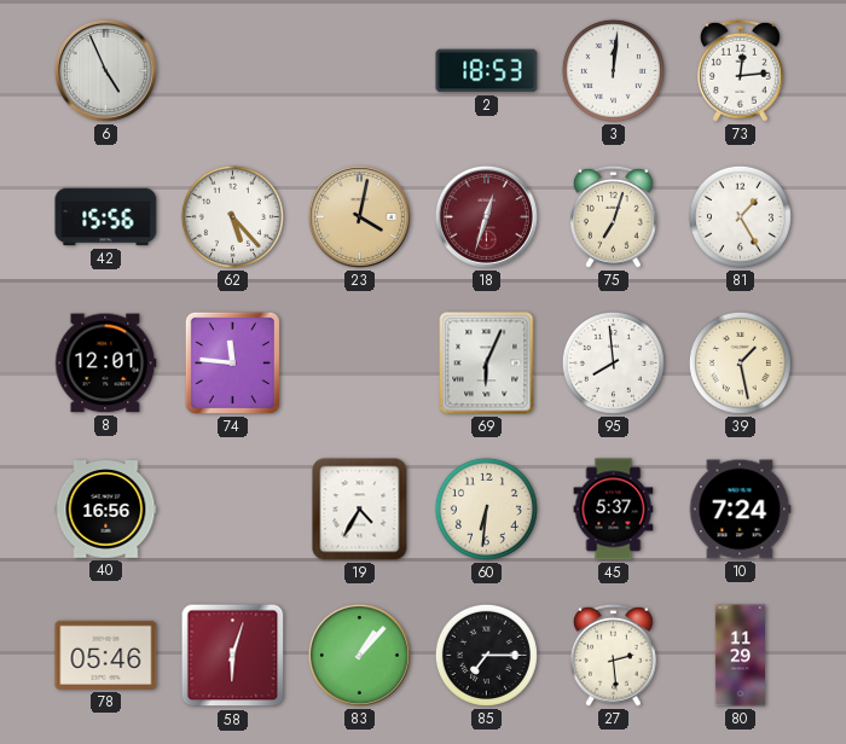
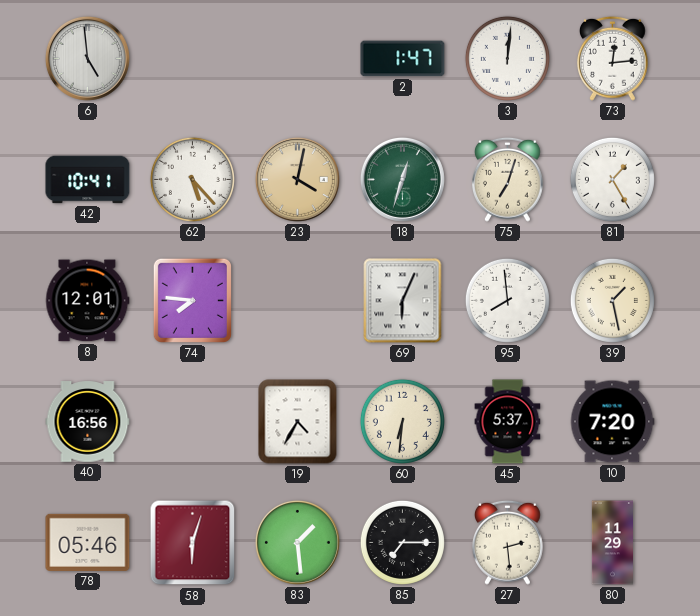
6: 4:56 -> 4:59 (87, 58)
2: 18:53 -> 1:47 (403, 59)
42: 15:56 -> 10:41 (88, 180)
18 dial: burgundy -> green (402, 179)
74: 11:46 -> 7:46 (192, 300)
10: 7:24 -> 7:20 (612, 422)
83: 1:07 -> 1:29 (297, 542)
